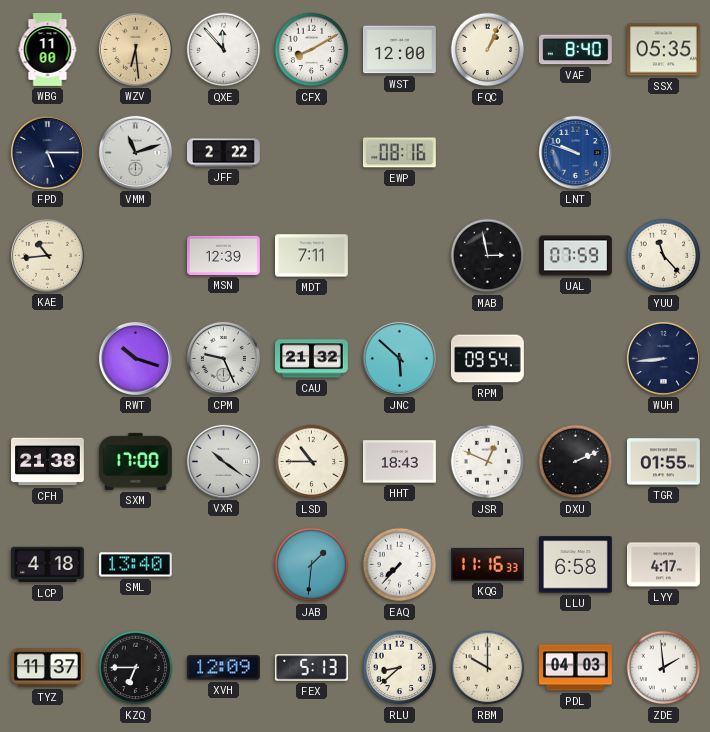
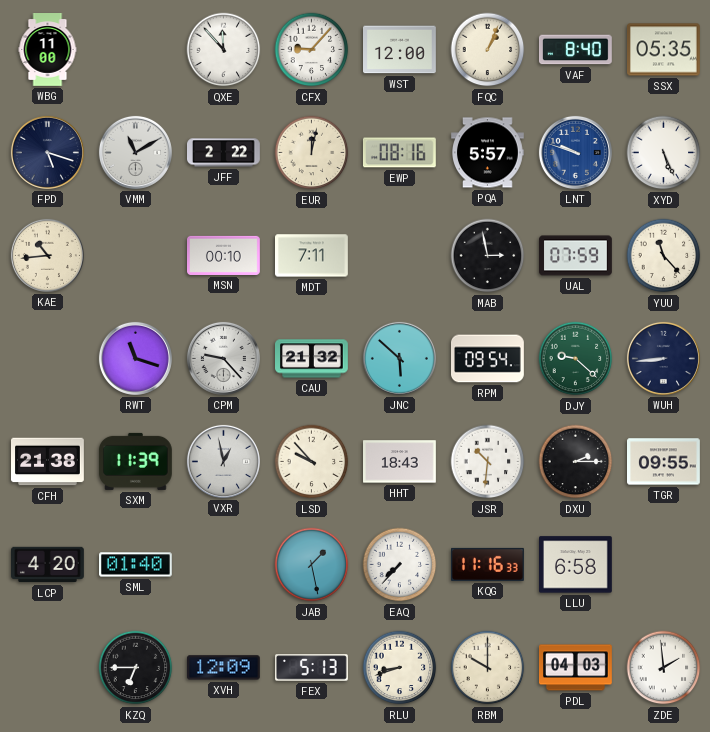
WZV: 6:29 -> none (135, 49)
CFX: 8:10 -> 9:07 (312, 50)
FPD: 5:15 -> 5:18 (47, 152)
VMM: 11:12 -> 11:10 (135, 152)
EUR: none -> 12:02 (312, 153)
PQA: none -> 5:57 (488, 153)
XYD: none -> 5:26 (664, 153)
MSN: 12:39 -> 00:10 (224, 255)
RWT: 10:18 -> 11:18 (135, 358)
CPM: 9:26 -> 9:23 (223, 358)
DJY: none -> 9:22 (576, 359)
SXM: 17:00 -> 11:39 (135, 461)
VXR: 10:21 -> 12:58 (223, 461)
LSD: 10:45 -> 9:53 (312, 462)
JSR: 12:49 -> 10:31 (488, 462)
DXU: 2:11 -> 2:15 (576, 462)
TGR: 01:55 -> 09:55 (664, 462)
LCP: 4:18 -> 4:20 (48, 565)
SML: 13:40 -> 01:40 (136, 565)
JAB: 1:31 -> 1:28 (312, 565)
LYY: 4:17 -> none (664, 565)
TYZ: 11:37 -> none (48, 668)
RLU: 8:38 -> 8:42 (400, 668)
